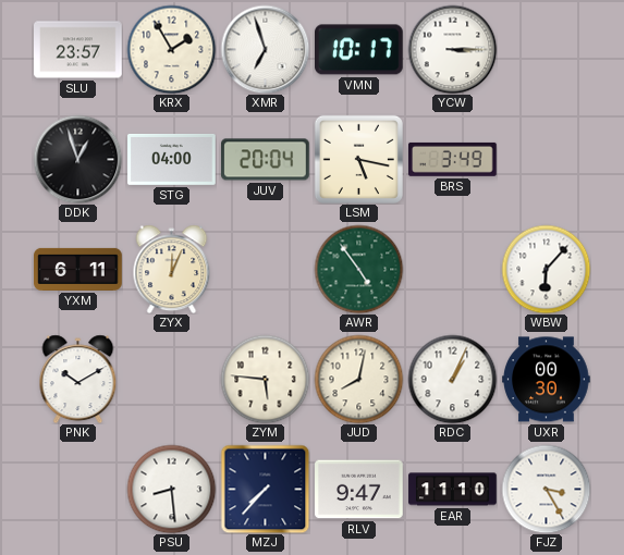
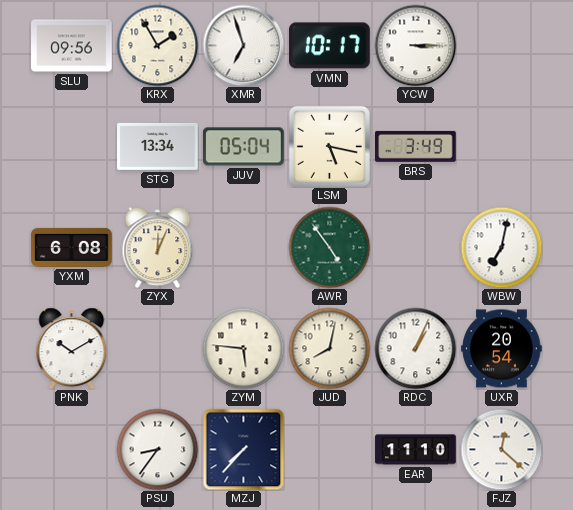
SLU: 23:57 -> 09:56 (72, 46)
DDK: 12:57 -> none (77, 159)
STG: 04:00 -> 13:34 (158, 146)
JUV: 20:04 -> 05:04 (244, 147)
YXM: 6:11 -> 6:08 (72, 247)
WBW: 6:07 -> 7:02 (501, 247)
UXR: 00:30 -> 20:54 (502, 349)
PSU: 8:29 -> 8:36 (157, 449)
RLV: 9:47 -> none (359, 490)
FJZ: 3:25 -> 12:22 (501, 449)
